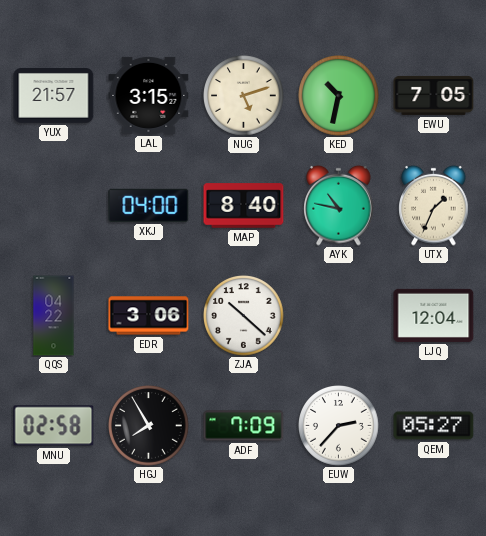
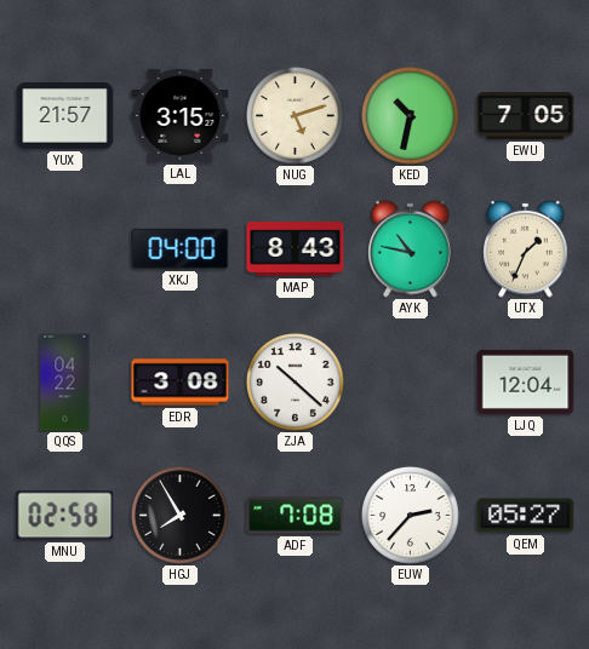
MAP: 8:40 -> 8:43 (296, 249)
EDR: 3:06 -> 3:08 (181, 383)
ADF: 7:09 -> 7:08 (296, 516)
